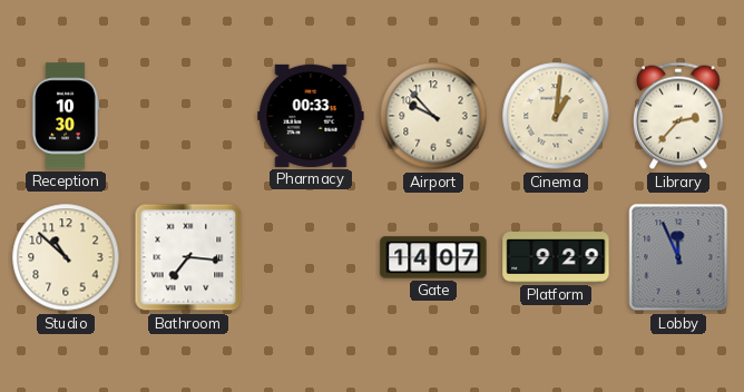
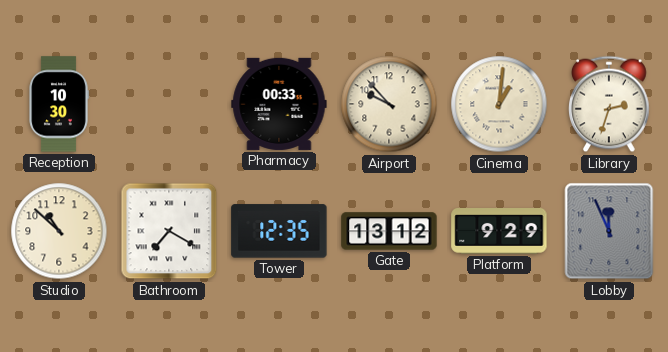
Library: 2:37 -> 2:33 (610, 104)
Bathroom: 7:16 -> 7:20 (169, 231)
Tower: none -> 12:35 (279, 231)
Gate: 14:07 -> 13:12 (389, 231)
